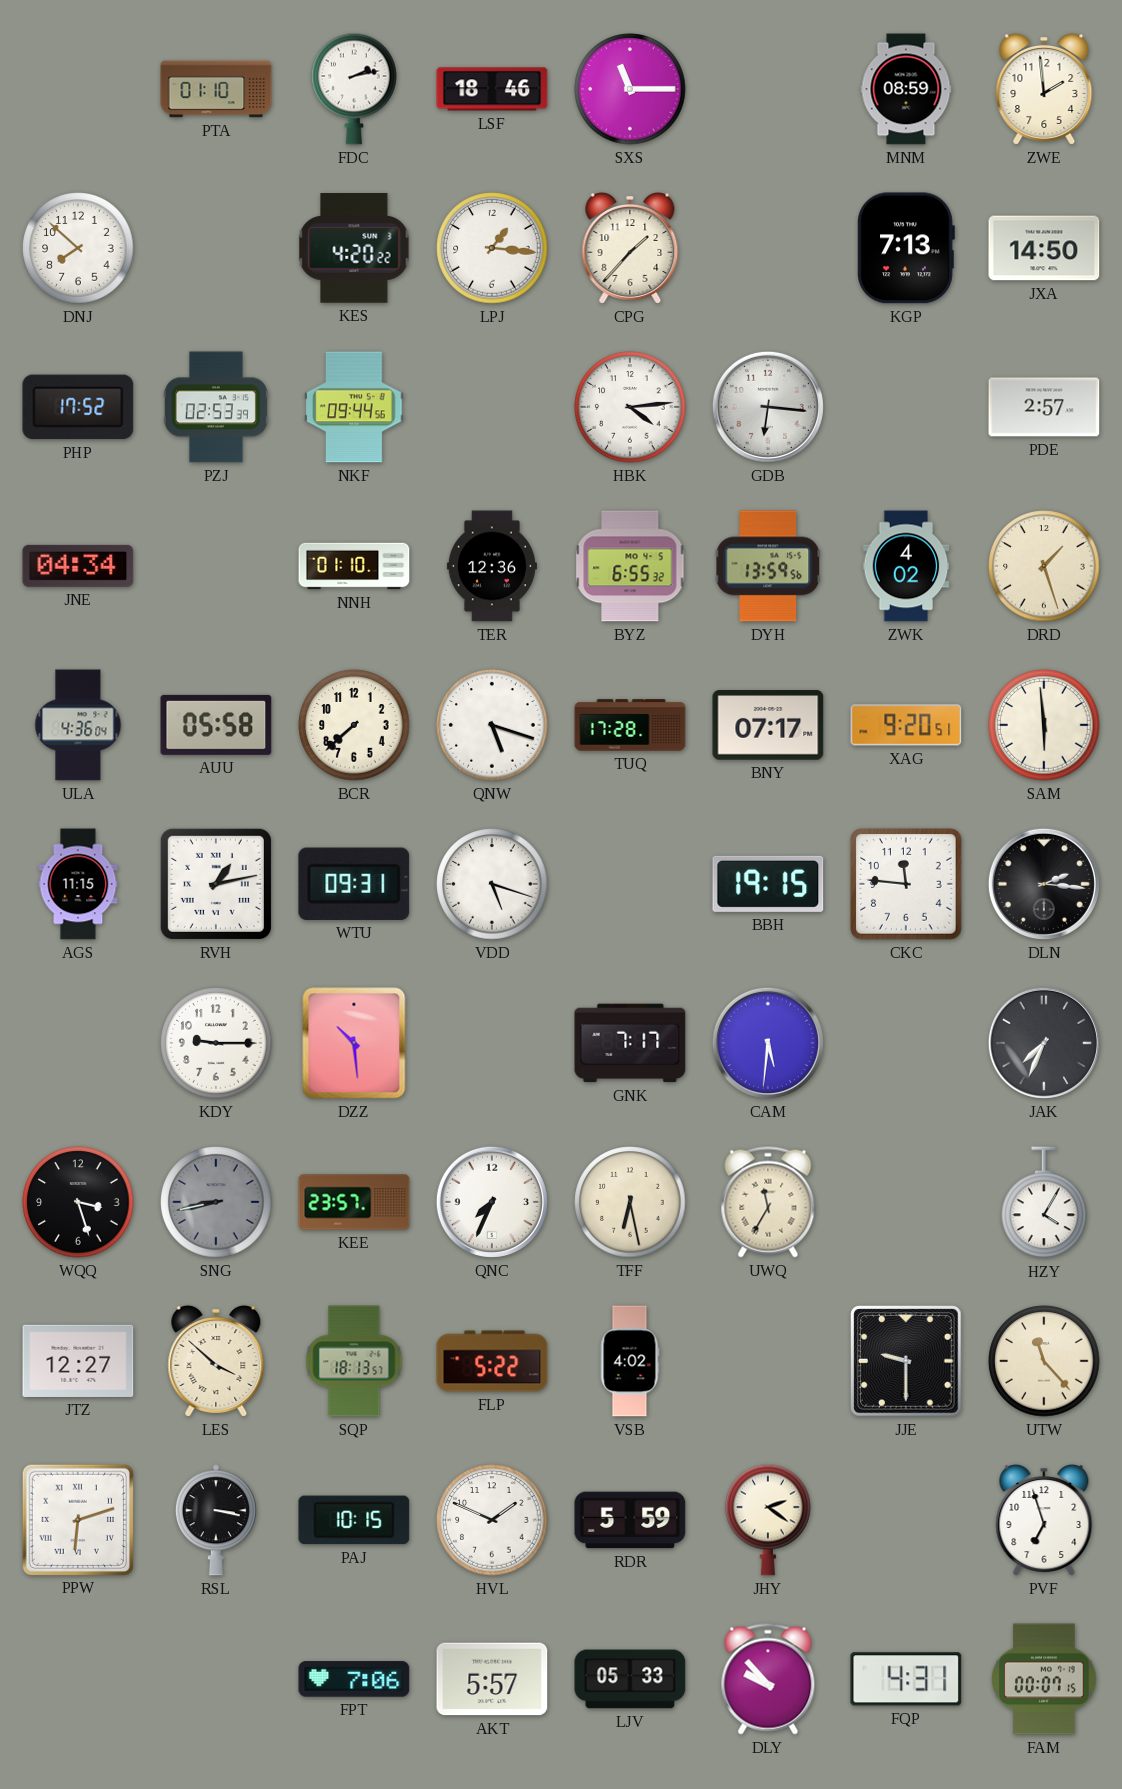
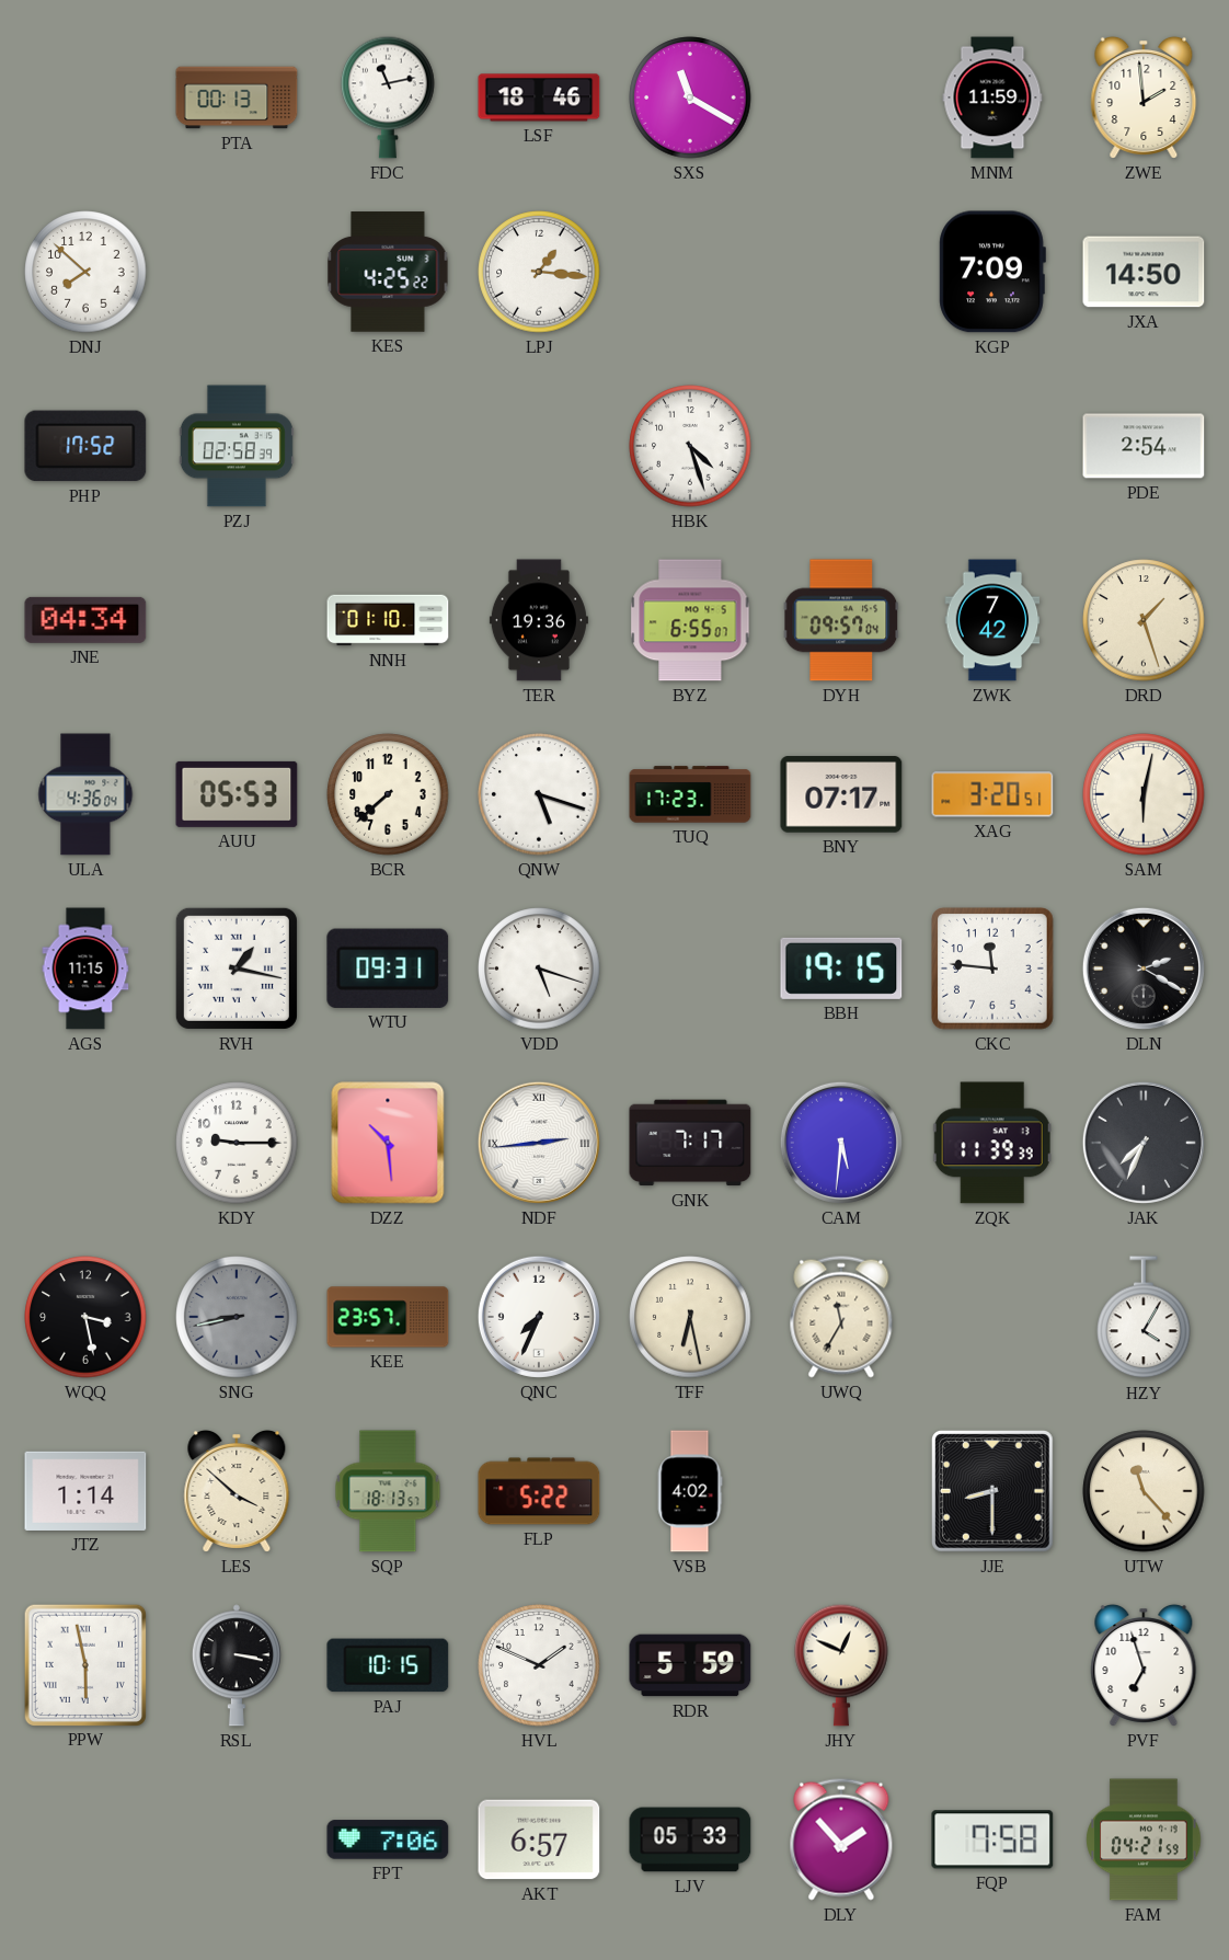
PTA: 01:10 -> 00:13 (237, 98)
FDC: 2:13 -> 11:13 (388, 98)
SXS: 11:15 -> 11:20 (690, 98)
MNM: 08:59 -> 11:59 (992, 98)
KES: 4:20 -> 4:25 (388, 272)
CPG: 1:37 -> none (630, 248)
KGP: 7:13 -> 7:09 (992, 272)
PZJ: 02:53 -> 02:58 (237, 446)
NKF: 09:44 -> none (354, 407)
HBK: 4:14 -> 4:27 (690, 446)
GDB: 6:16 -> none (768, 407)
PDE: 2:57 -> 2:54 (1144, 446)
TER: 12:36 -> 19:36 (539, 620)
BYZ: 6:55:32 -> 6:55:07 (690, 620)
DYH: 13:59 -> 09:57 (841, 620)
ZWK: 4:02 -> 7:42 (992, 620)
AUU: 05:58 -> 05:53 (237, 794)
TUQ: 17:28 -> 17:23 (690, 794)
XAG: 9:20 -> 3:20 (992, 794)
SAM: 5:59 -> 6:02 (1144, 794)
RVH: 1:13 -> 1:17 (237, 968)
DLN: 2:16 -> 2:20 (1144, 968)
NDF: none -> 2:44 (539, 1143)
ZQK: none -> 11:39 (992, 1143)
WQQ: 3:27 -> 3:28 (85, 1317)
JTZ: 12:27 -> 1:14 (85, 1491)
JJE: 9:30 -> 8:30 (993, 1492)
PPW: 6:12 -> 5:58 (84, 1664)
JHY: 2:21 -> 12:49 (841, 1665)
AKT: 5:57 -> 6:57 (539, 1839)
DLY: 9:53 -> 1:53 (841, 1839)
FQP: 4:31 -> 7:58 (992, 1839)
FAM: 00:07 -> 04:21 (1144, 1839)
